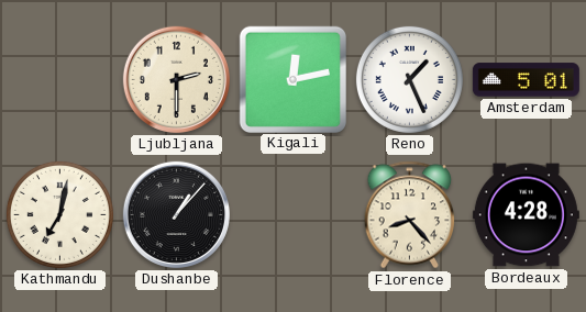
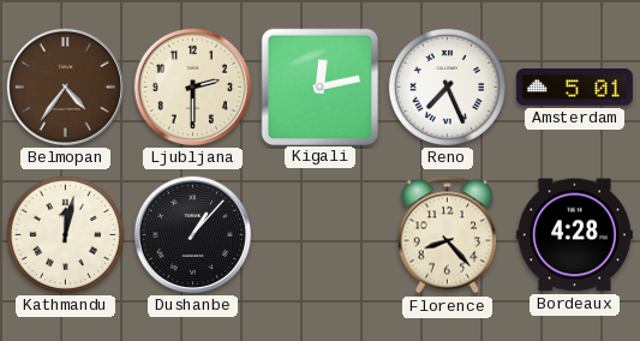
Belmopan: none -> 4:36 (65, 86)
Reno: 1:26 -> 7:26 (447, 86)
Kathmandu: 7:02 -> 12:02 (65, 234)
